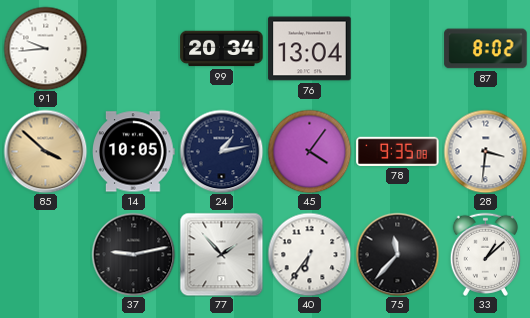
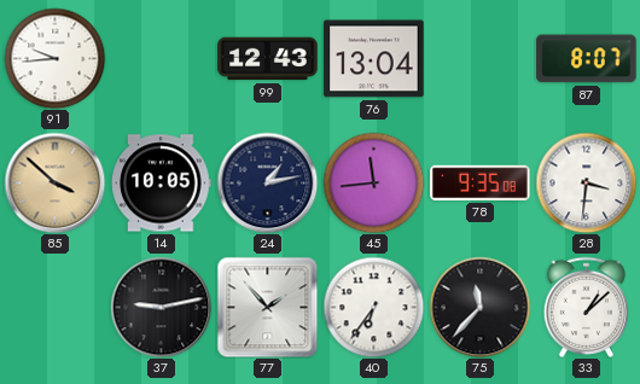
99: 20:34 -> 12:43 (268, 59)
87: 8:02 -> 8:07 (587, 59)
45: 4:06 -> 11:44 (373, 182)
